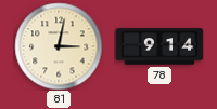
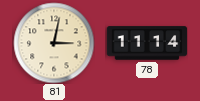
78: 9:14 -> 11:14 (147, 43)
